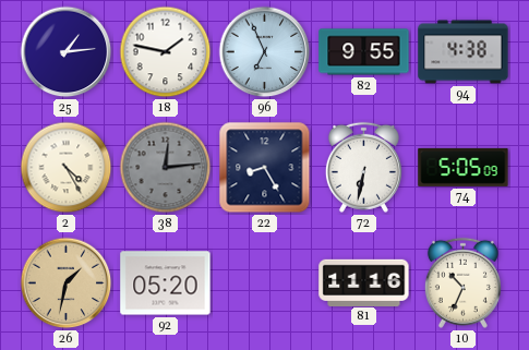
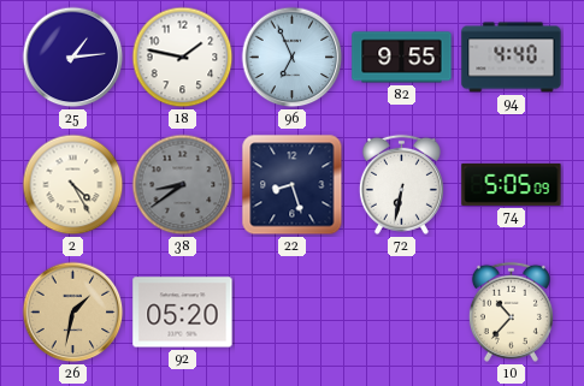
94: 4:38 -> 4:40 (512, 58)
38: 12:14 -> 8:39 (183, 185)
22: 8:25 -> 8:27 (293, 185)
81: 11:16 -> none (364, 282)
10: 10:34 -> 10:37 (511, 311)
